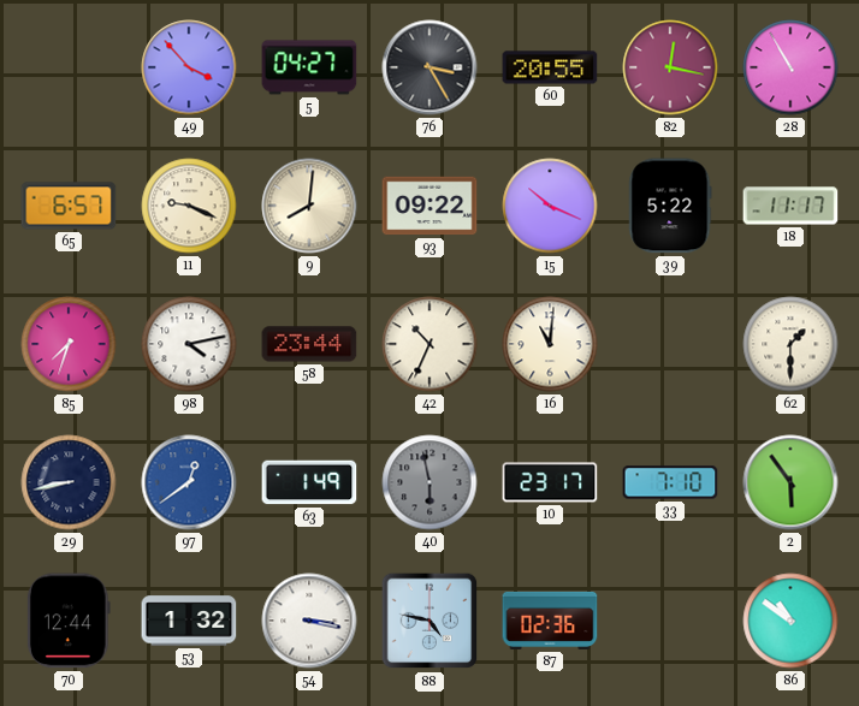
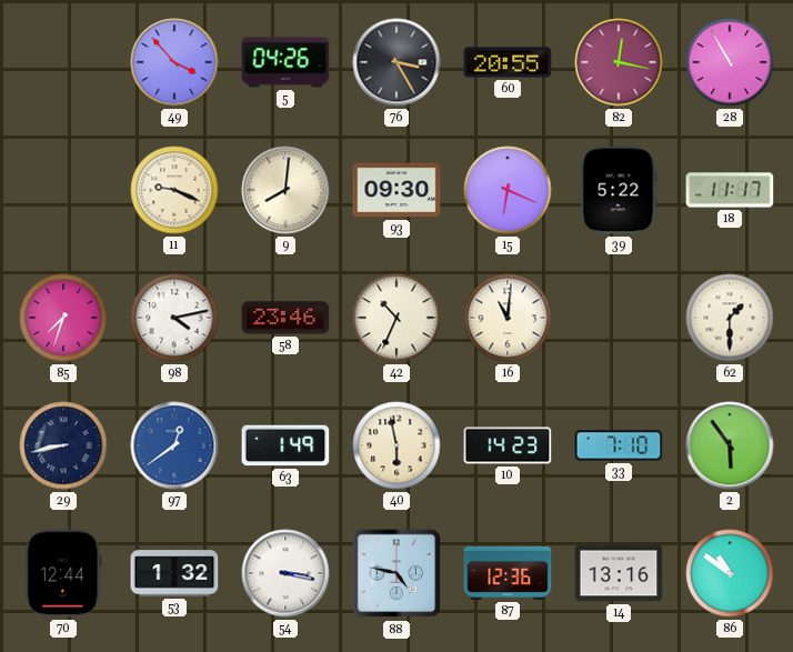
5: 04:27 -> 04:26 (285, 62)
65: 6:57 -> none (69, 206)
93: 09:22 -> 09:30 (396, 190)
15: 10:19 -> 6:19 (508, 190)
58: 23:44 -> 23:46 (285, 318)
40 dial: grey -> cream (396, 445)
10: 23:17 -> 14:23 (508, 445)
87: 02:36 -> 12:36 (508, 573)
14: none -> 13:16 (619, 573)
